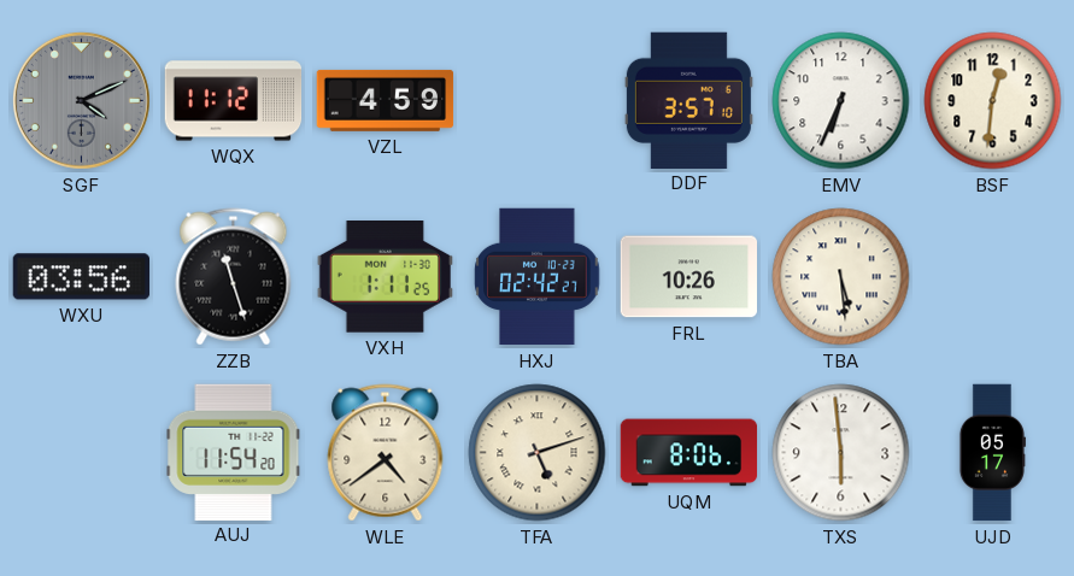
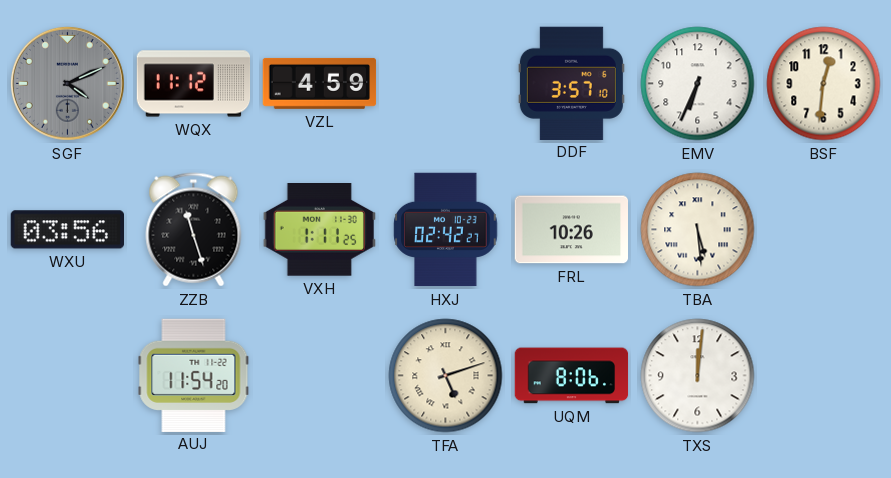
WLE: 4:39 -> none (386, 453)
TXS: 5:59 -> 12:01 (698, 376)
UJD: 05:17 -> none (992, 453)
